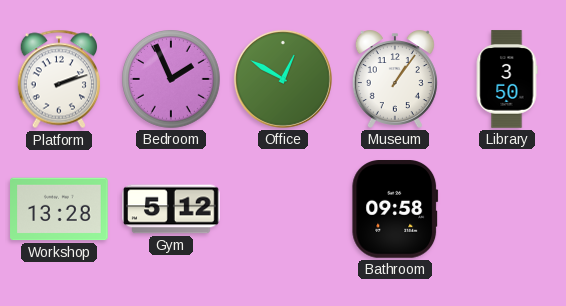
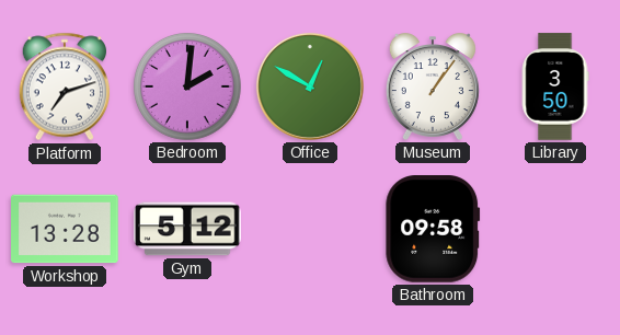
Platform: 2:12 -> 7:12 (65, 86)
Bedroom: 1:56 -> 2:01 (188, 88)
